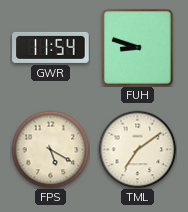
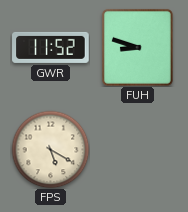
GWR: 11:54 -> 11:52 (51, 47)
TML: 7:09 -> none (137, 149)
